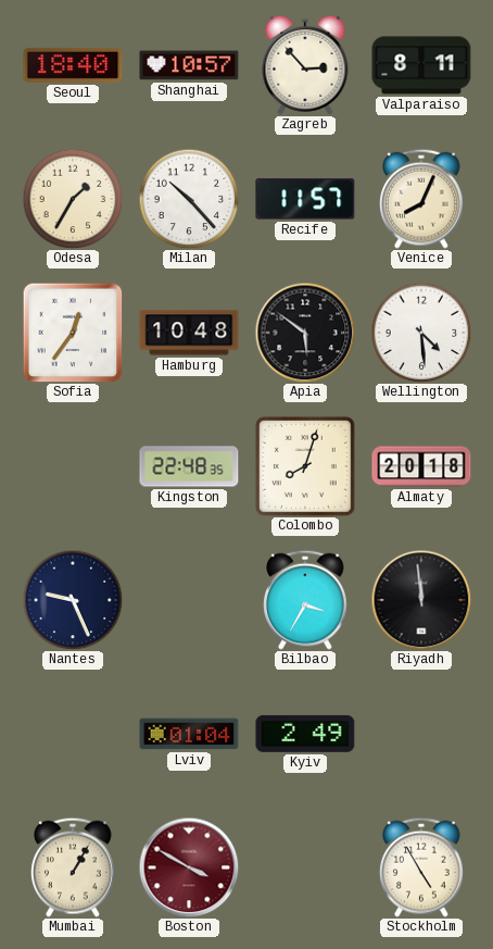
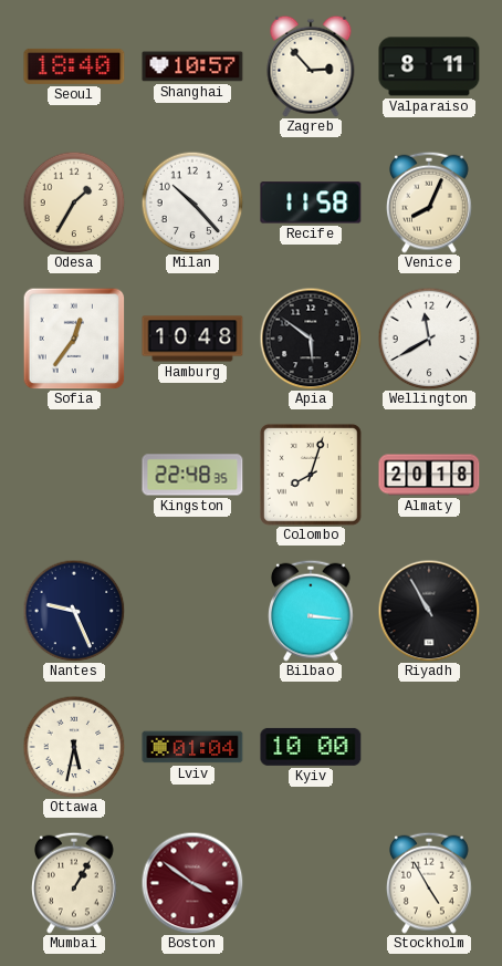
Recife: 11:57 -> 11:58 (311, 202)
Wellington: 4:29 -> 11:40 (429, 339)
Bilbao: 3:35 -> 3:16 (312, 611)
Riyadh: 11:59 -> 10:55 (429, 611)
Ottawa: none -> 5:32 (74, 747)
Kyiv: 2:49 -> 10:00 (311, 747)
Boston: 3:50 -> 3:51 (192, 883)
